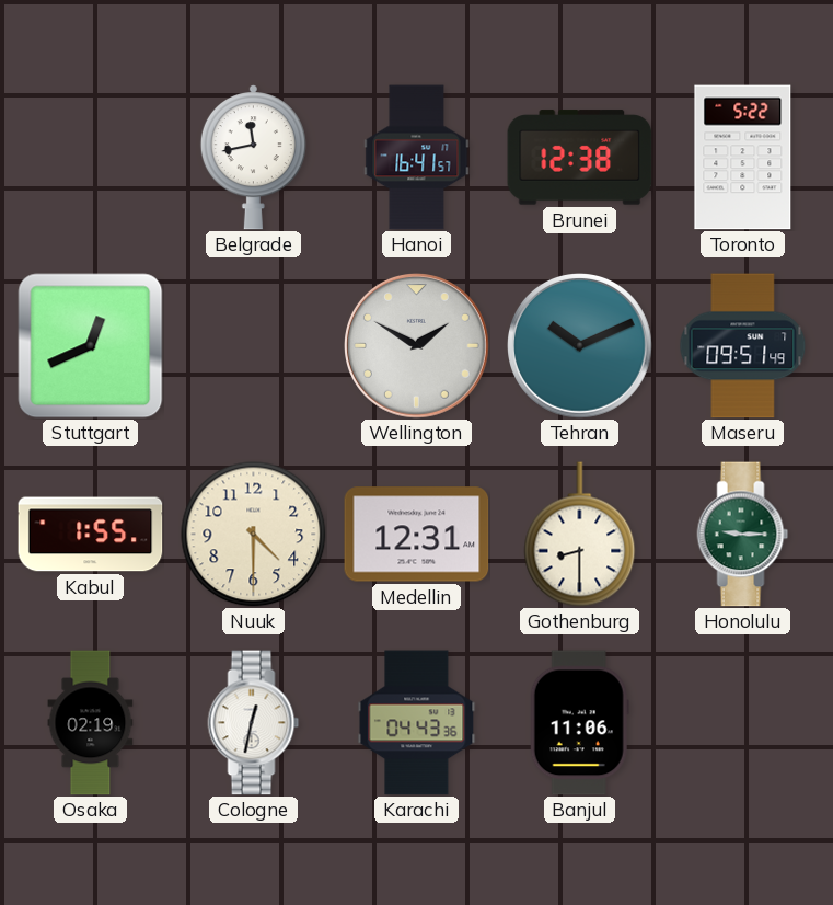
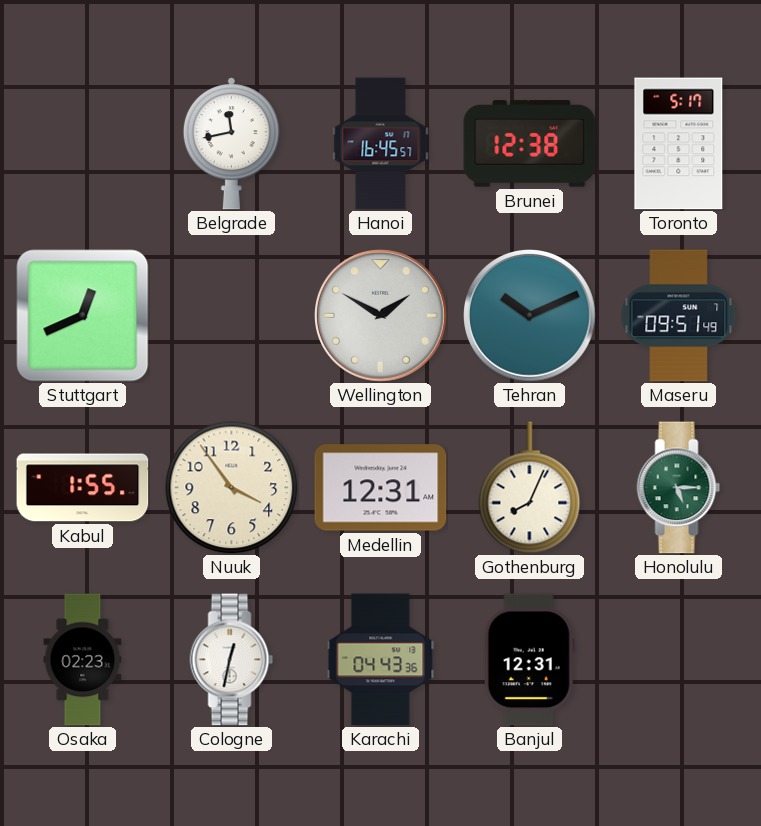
Hanoi: 16:41 -> 16:45 (381, 144)
Toronto: 5:22 -> 5:17 (679, 144)
Nuuk: 4:30 -> 3:54 (232, 488)
Gothenburg: 8:30 -> 8:04 (530, 488)
Honolulu: 9:15 -> 5:15 (679, 488)
Osaka: 02:19 -> 02:23 (83, 660)
Banjul: 11:06 -> 12:31 (529, 660)
